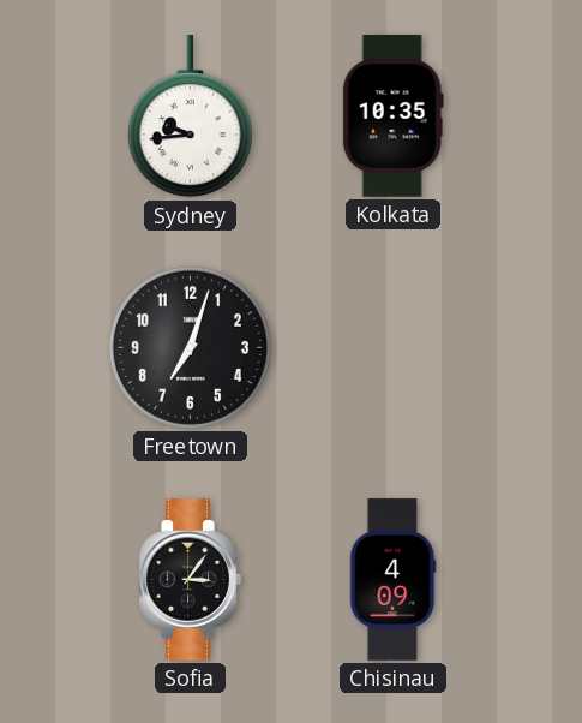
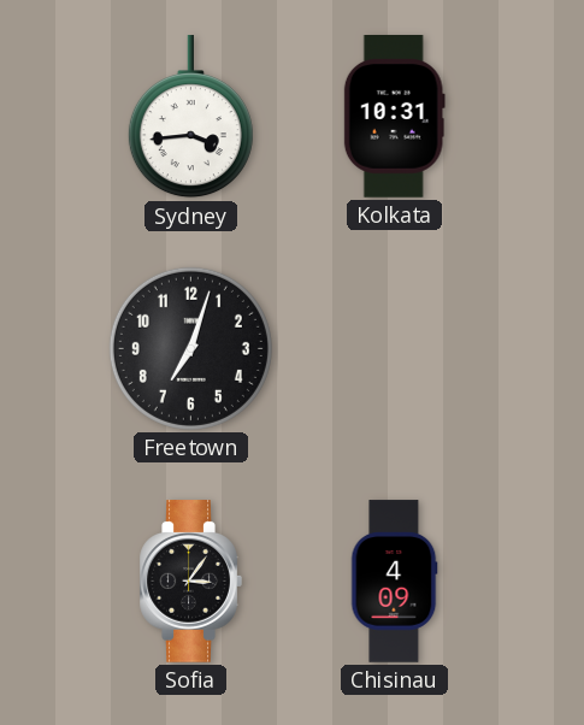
Sydney: 9:44 -> 3:44 (190, 117)
Kolkata: 10:35 -> 10:31 (394, 117)
